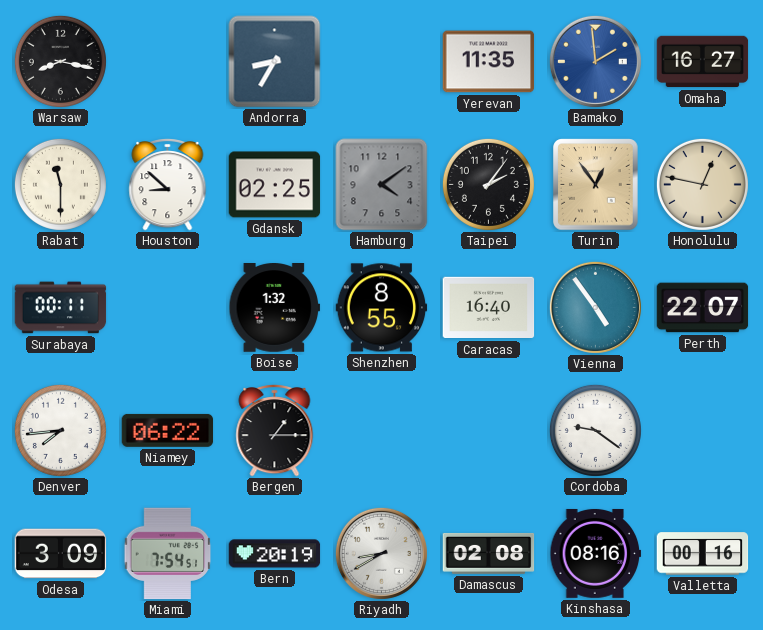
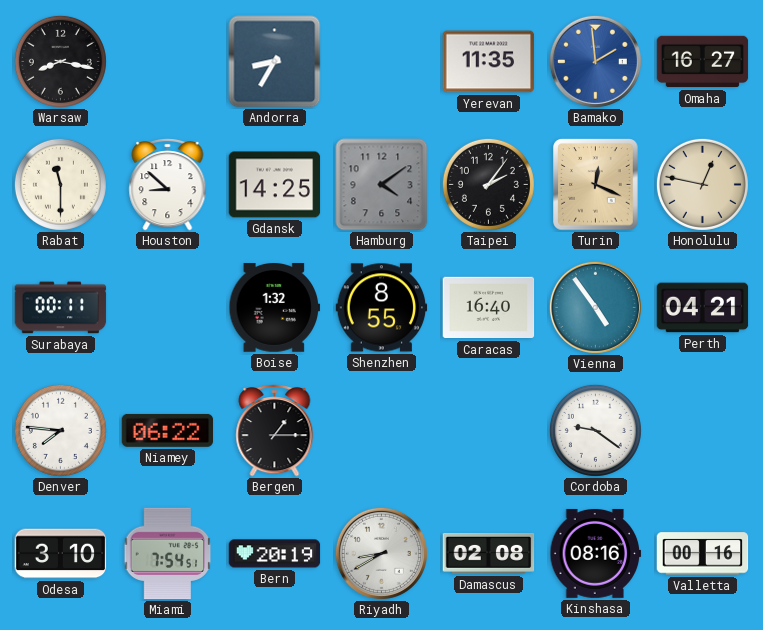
Gdansk: 02:25 -> 14:25 (275, 185)
Turin: 12:54 -> 12:19 (596, 185)
Perth: 22:07 -> 04:21 (703, 308)
Denver: 7:44 -> 7:46 (60, 430)
Odesa: 3:09 -> 3:10 (61, 554)
